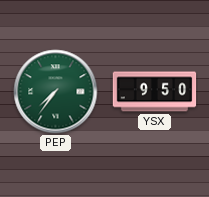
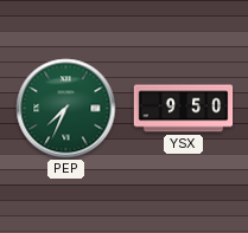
PEP: 7:36 -> 7:34 (66, 109)
